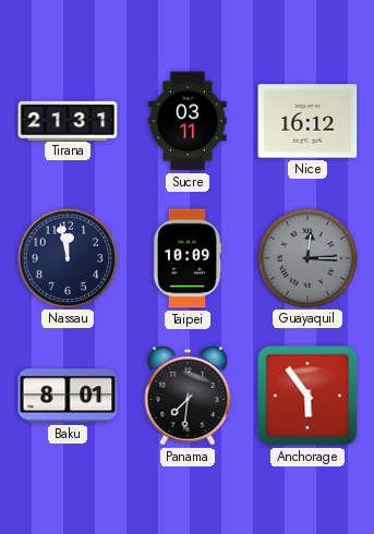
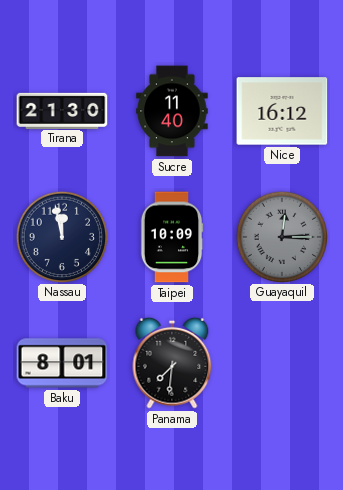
Tirana: 21:31 -> 21:30 (62, 110)
Sucre: 03:11 -> 11:40 (172, 111)
Anchorage: 5:54 -> none (307, 396)
